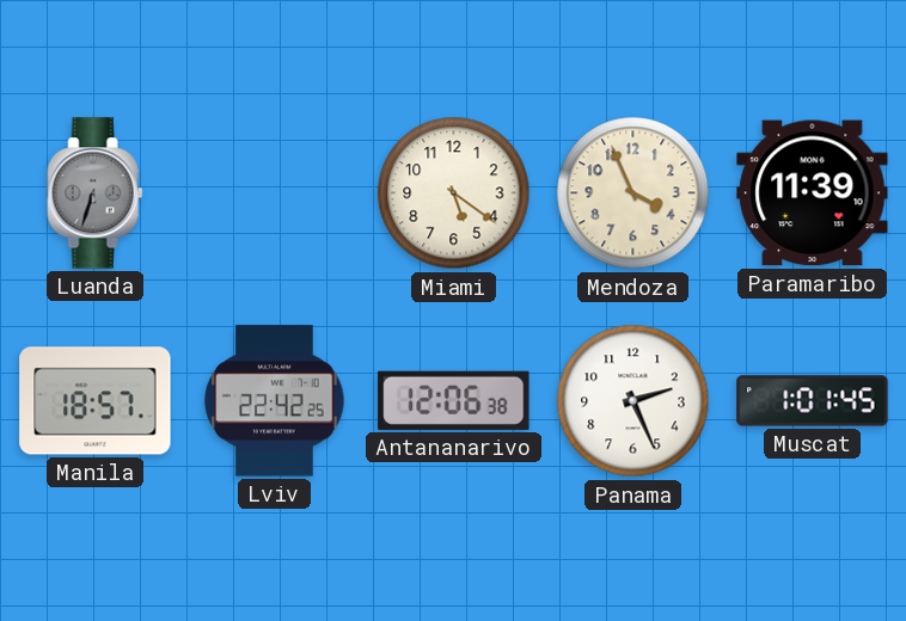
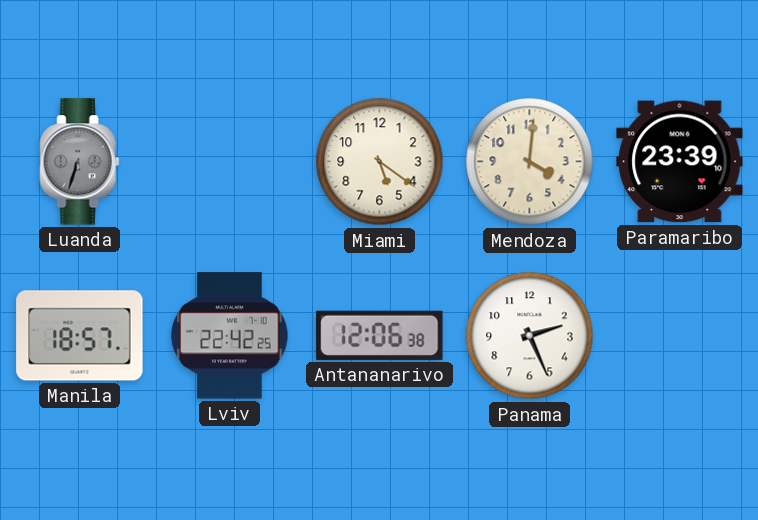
Mendoza: 3:56 -> 4:01 (530, 162)
Paramaribo: 11:39 -> 23:39 (680, 162)
Muscat: 1:01 -> none (813, 401)
